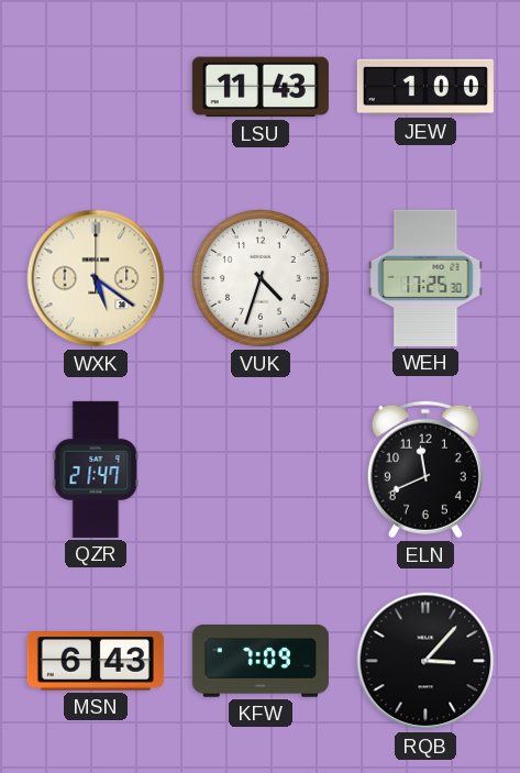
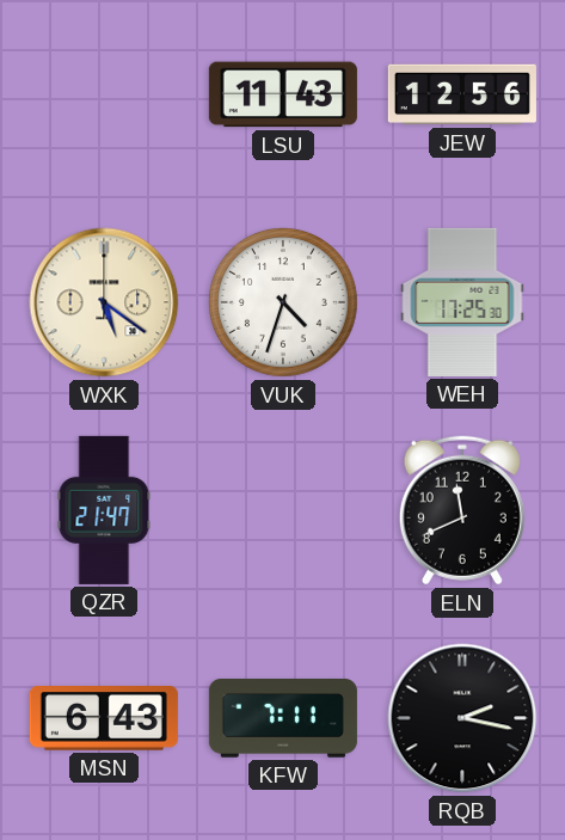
JEW: 1:00 -> 12:56 (462, 94)
KFW: 7:09 -> 7:11 (283, 719)
RQB: 3:07 -> 2:17 (462, 718)
